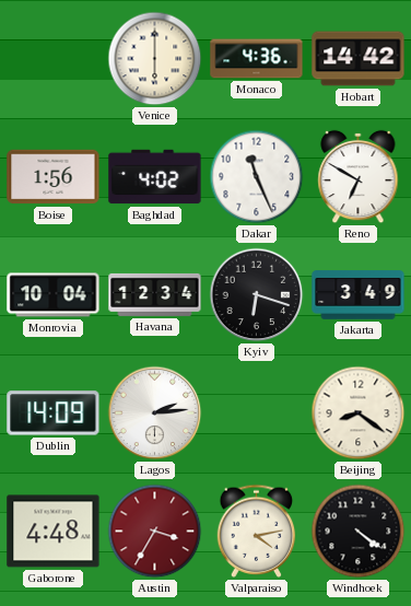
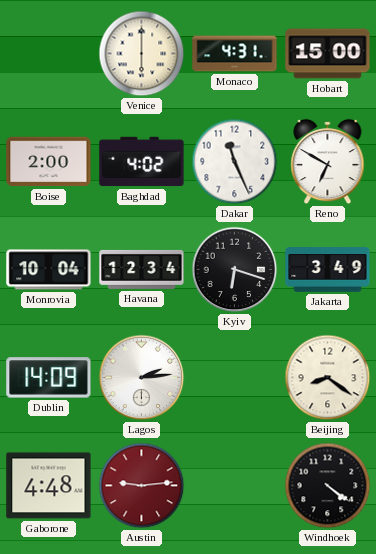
Monaco: 4:36 -> 4:31 (235, 54)
Hobart: 14:42 -> 15:00 (328, 54)
Boise: 1:56 -> 2:00 (49, 162)
Austin: 3:35 -> 9:14 (142, 486)
Valparaiso: 4:13 -> none (257, 531)
